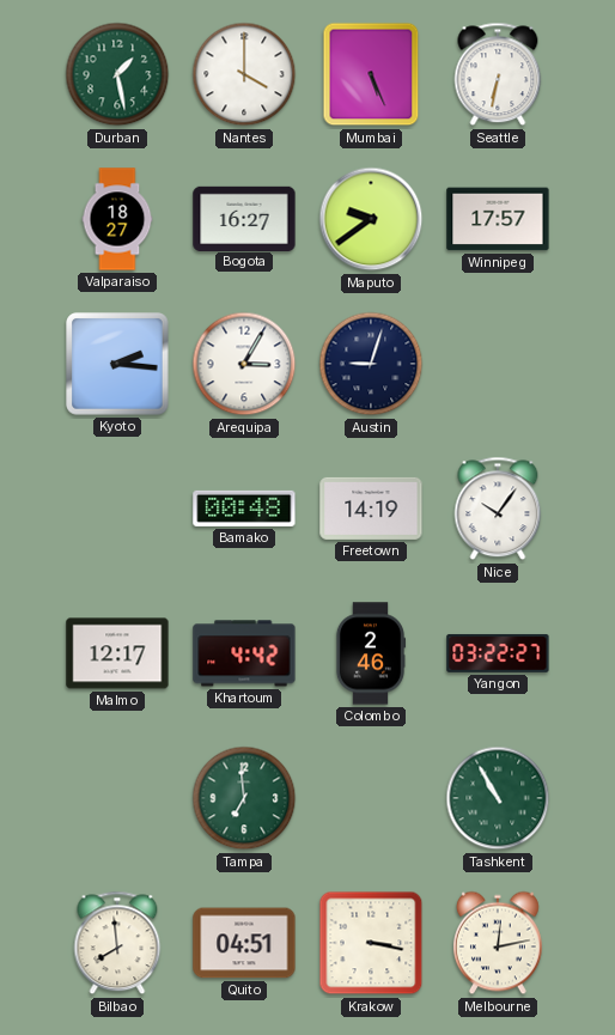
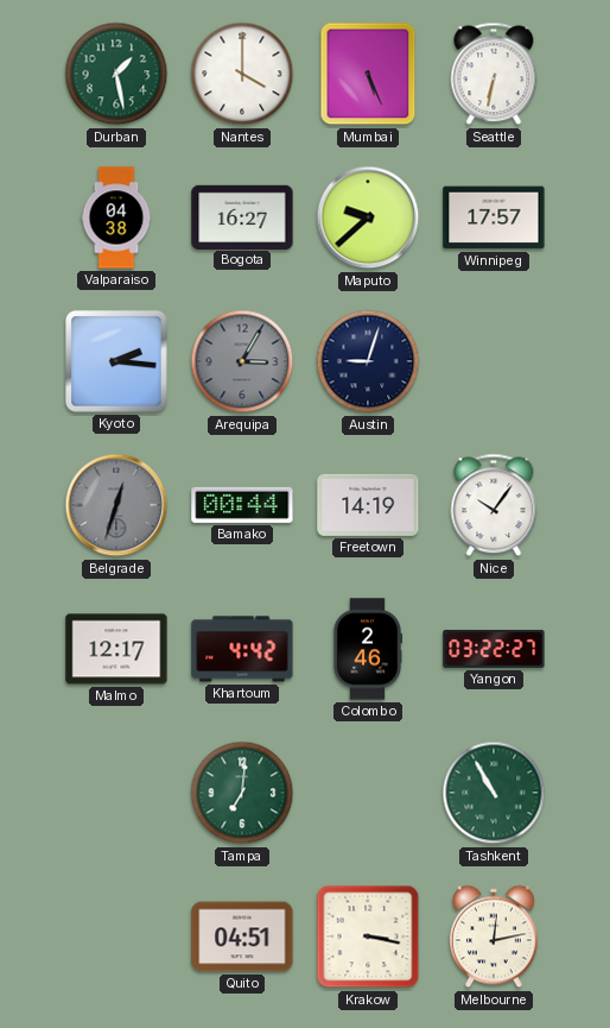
Valparaiso: 18:27 -> 04:38 (116, 217)
Maputo: 9:39 -> 9:38 (368, 217)
Arequipa dial: white -> grey (242, 361)
Belgrade: none -> 12:33 (116, 505)
Bamako: 00:48 -> 00:44 (242, 505)
Tampa: 6:59 -> 7:01 (242, 793)
Bilbao: 7:59 -> none (117, 943)
